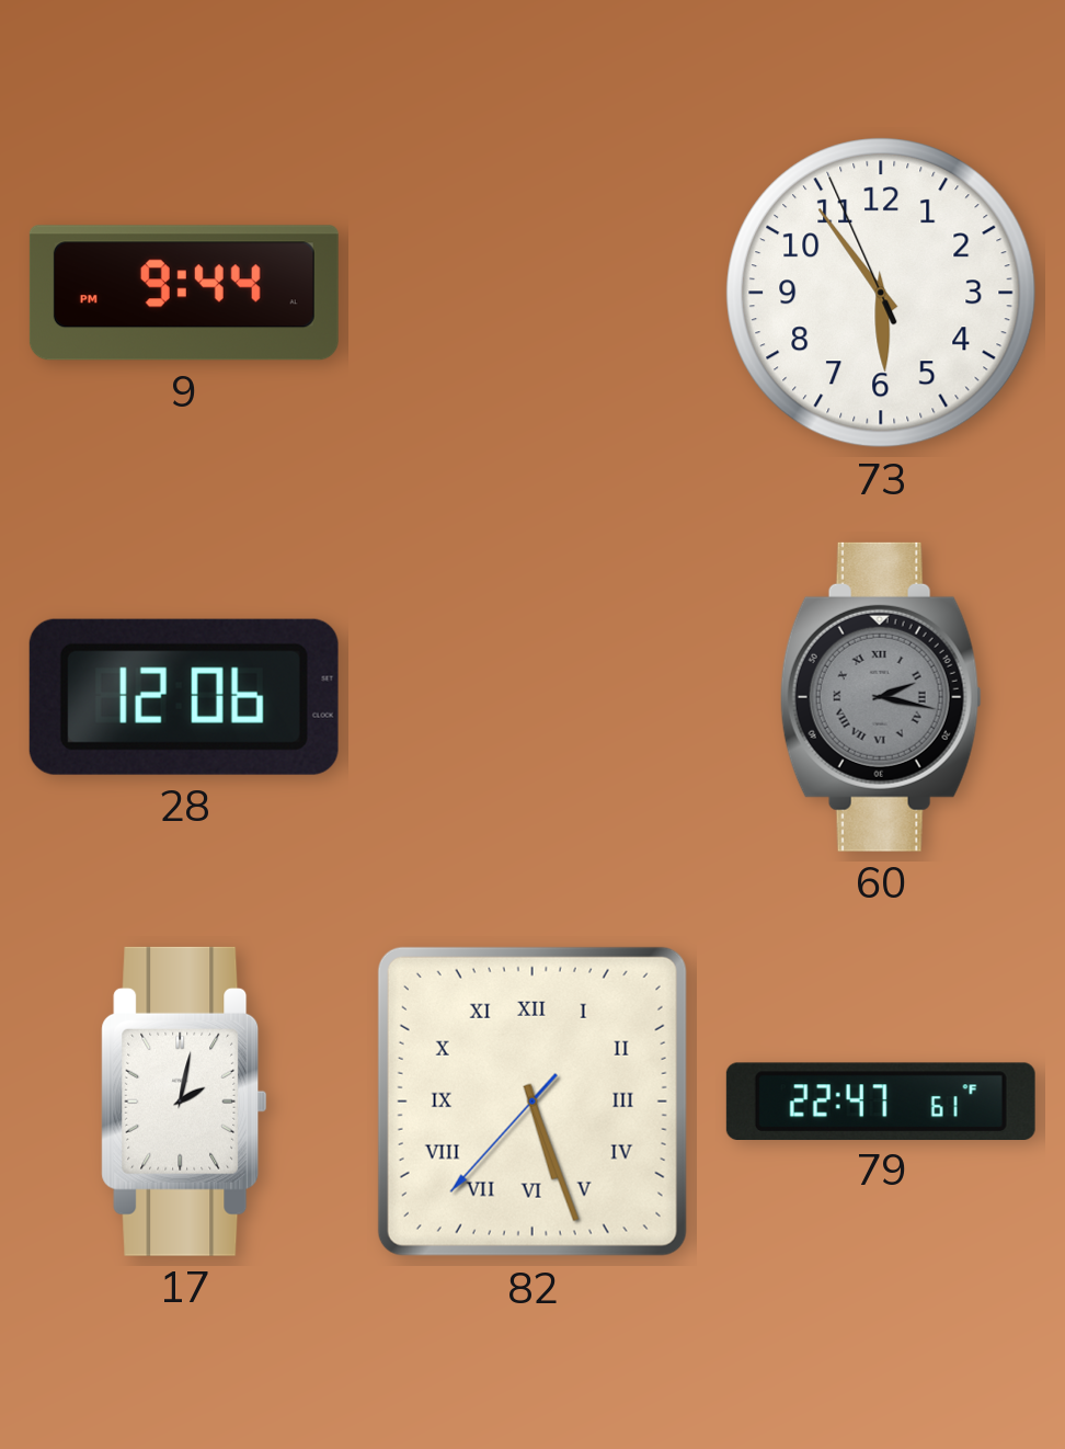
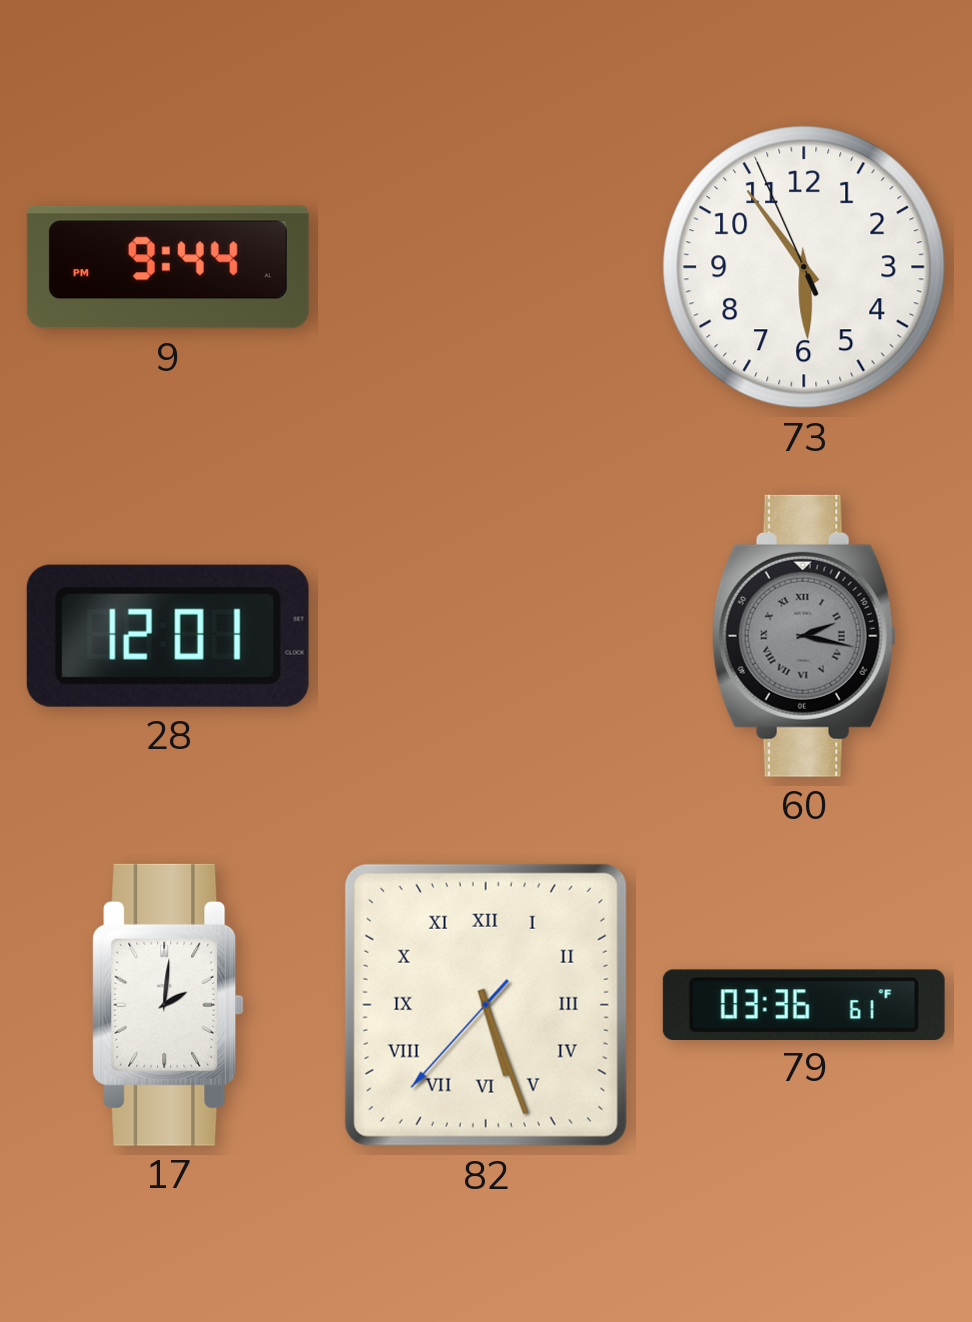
28: 12:06 -> 12:01 (168, 636)
17: 2:02 -> 2:01 (168, 1005)
79: 22:47 -> 03:36 (804, 1004)
